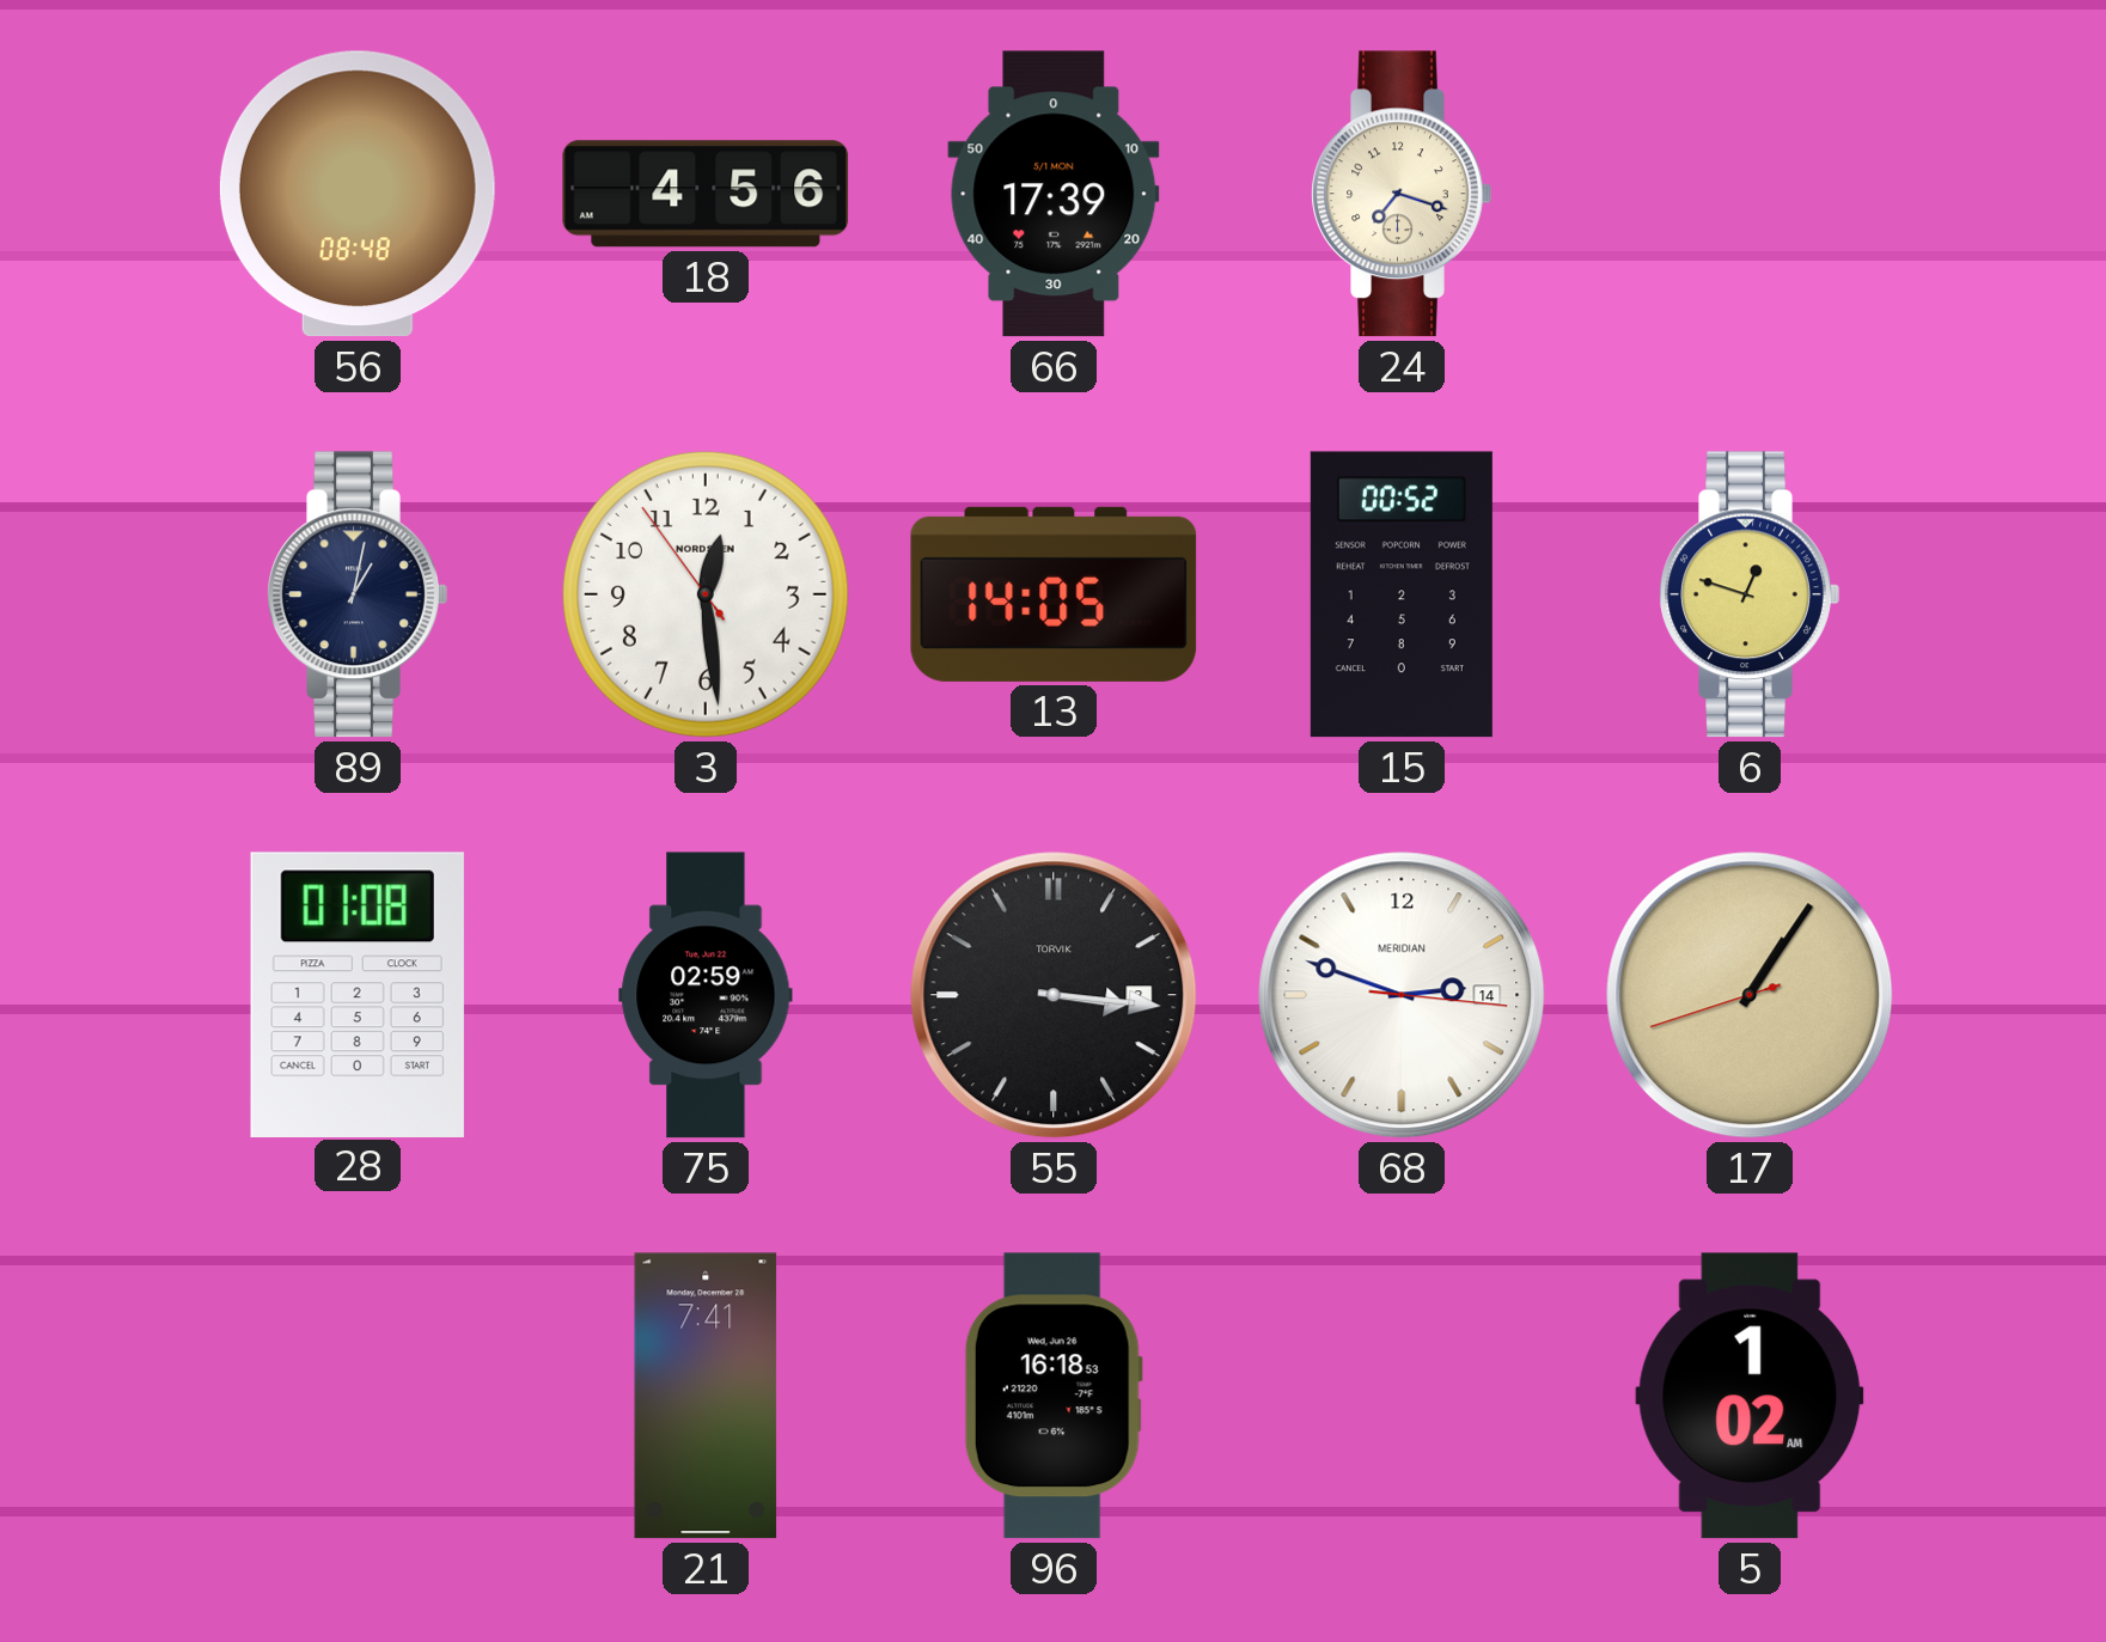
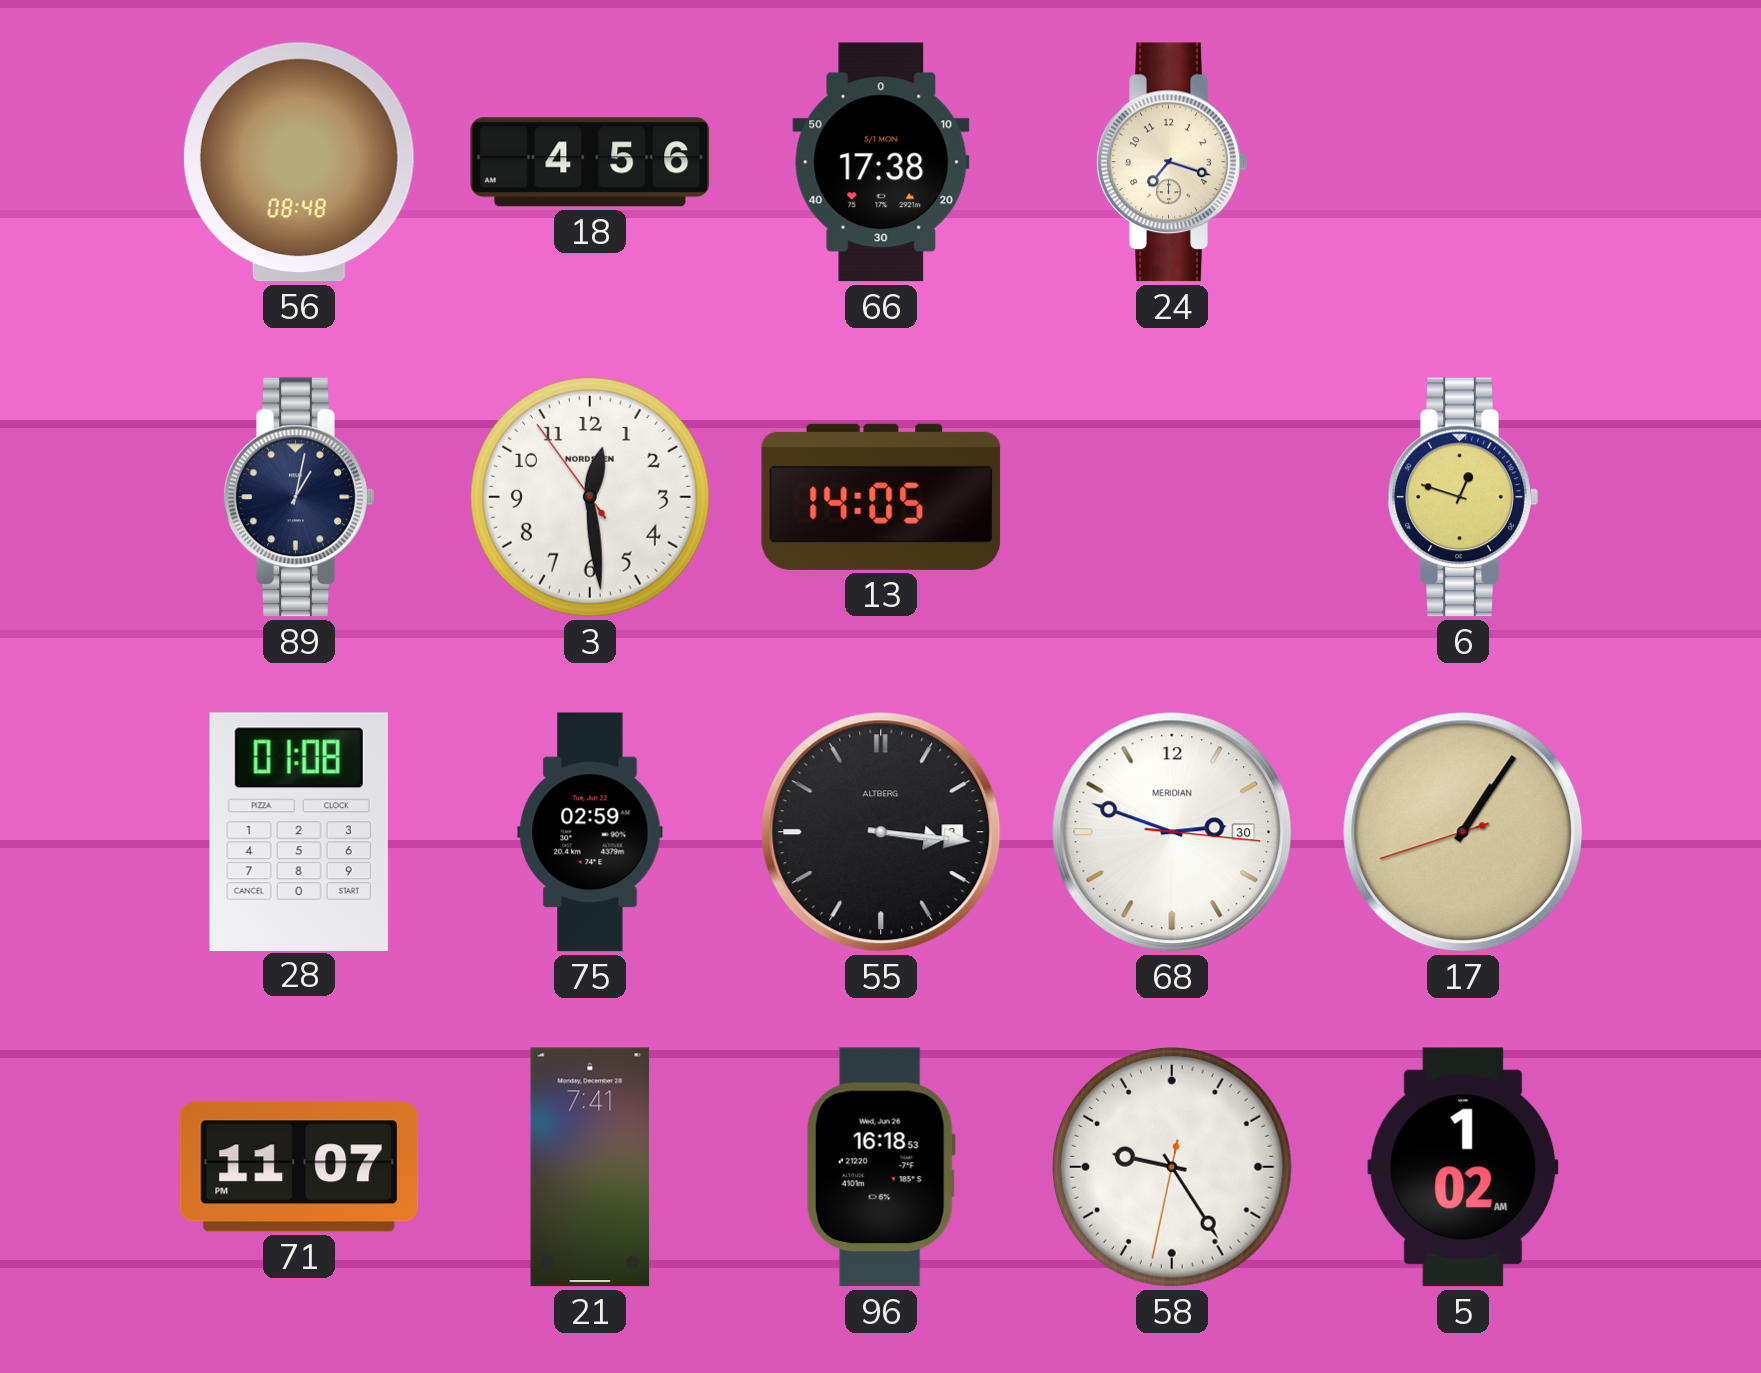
66: 17:39 -> 17:38 (881, 162)
15: 00:52 -> none (1402, 594)
55 brand: TORVIK -> ALTBERG (881, 832)
68 date: 14 -> 30 (1172, 832)
71: none -> 11:07 (299, 1167)
58: none -> 9:24 (1173, 1168)
